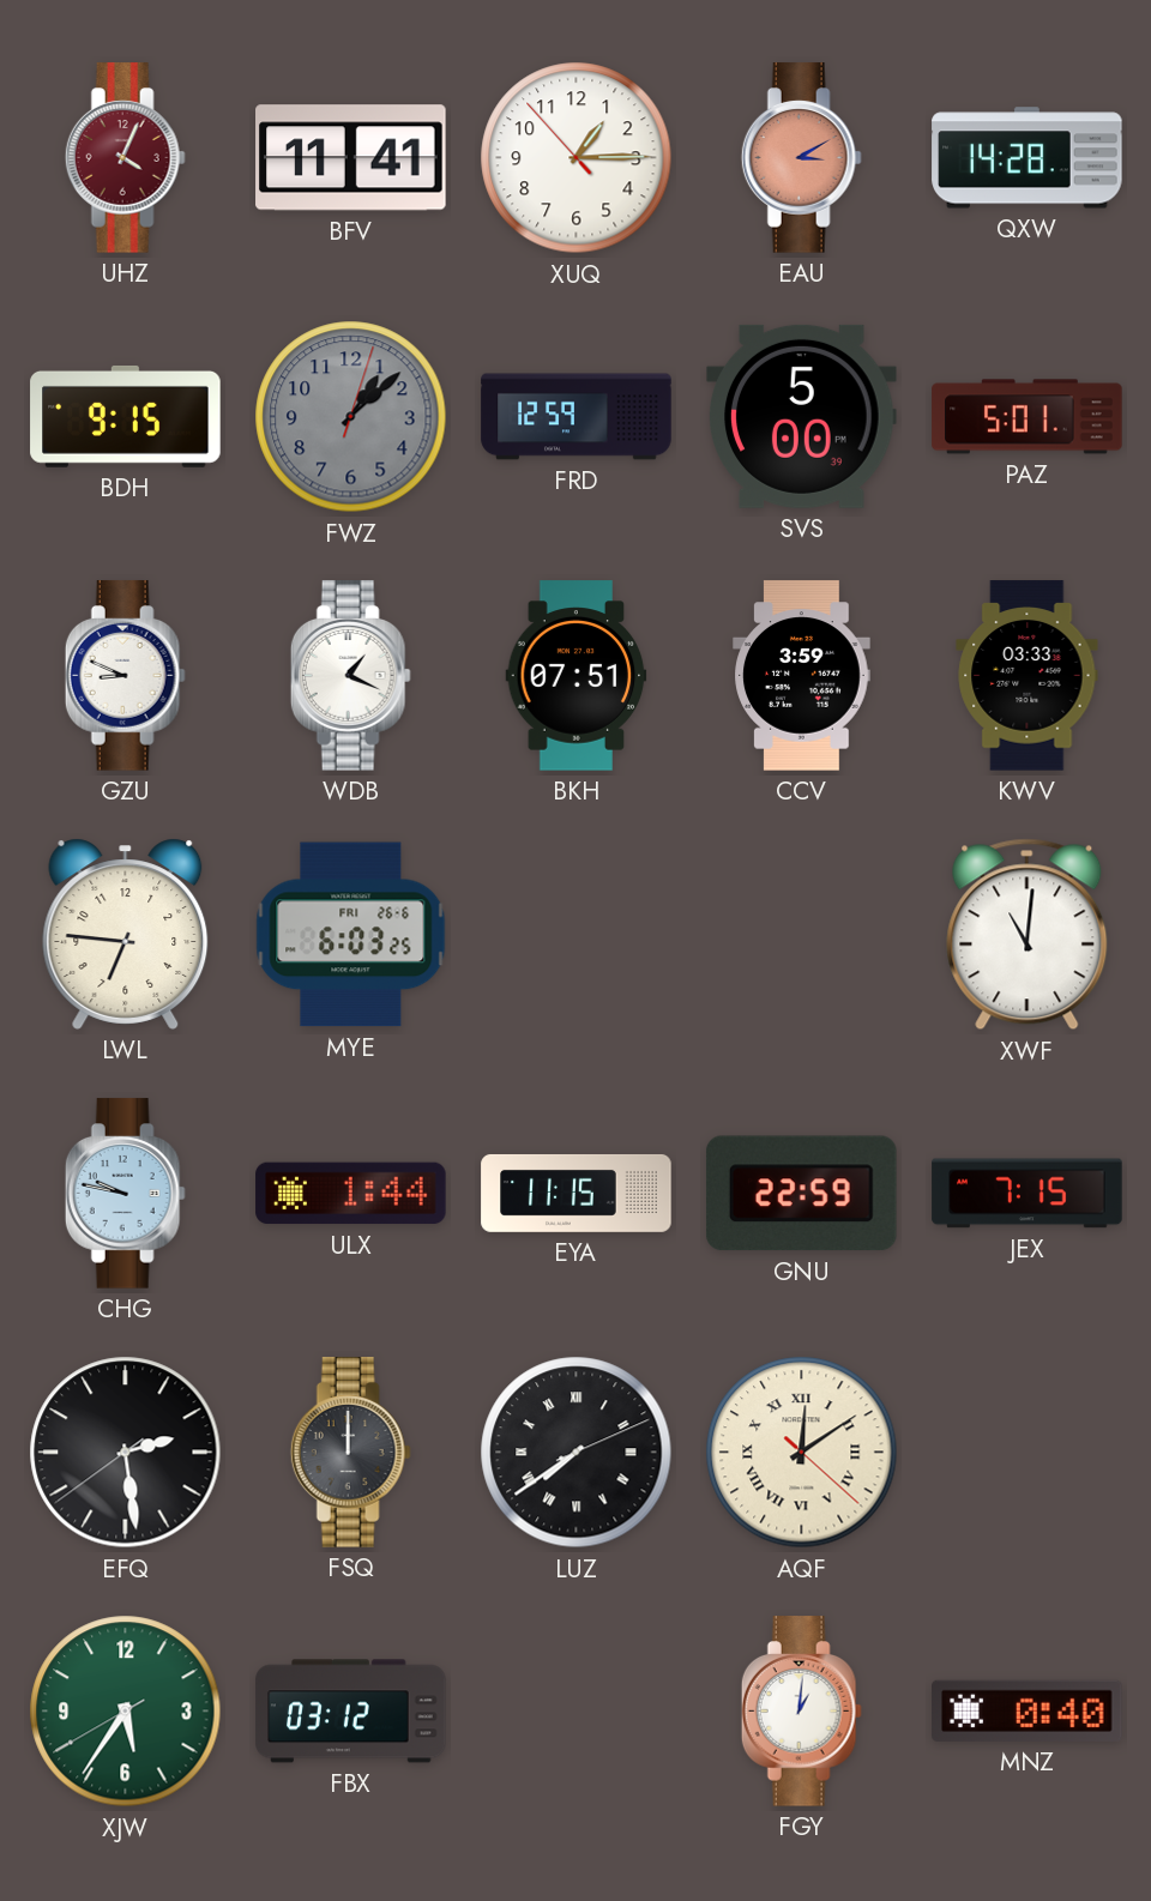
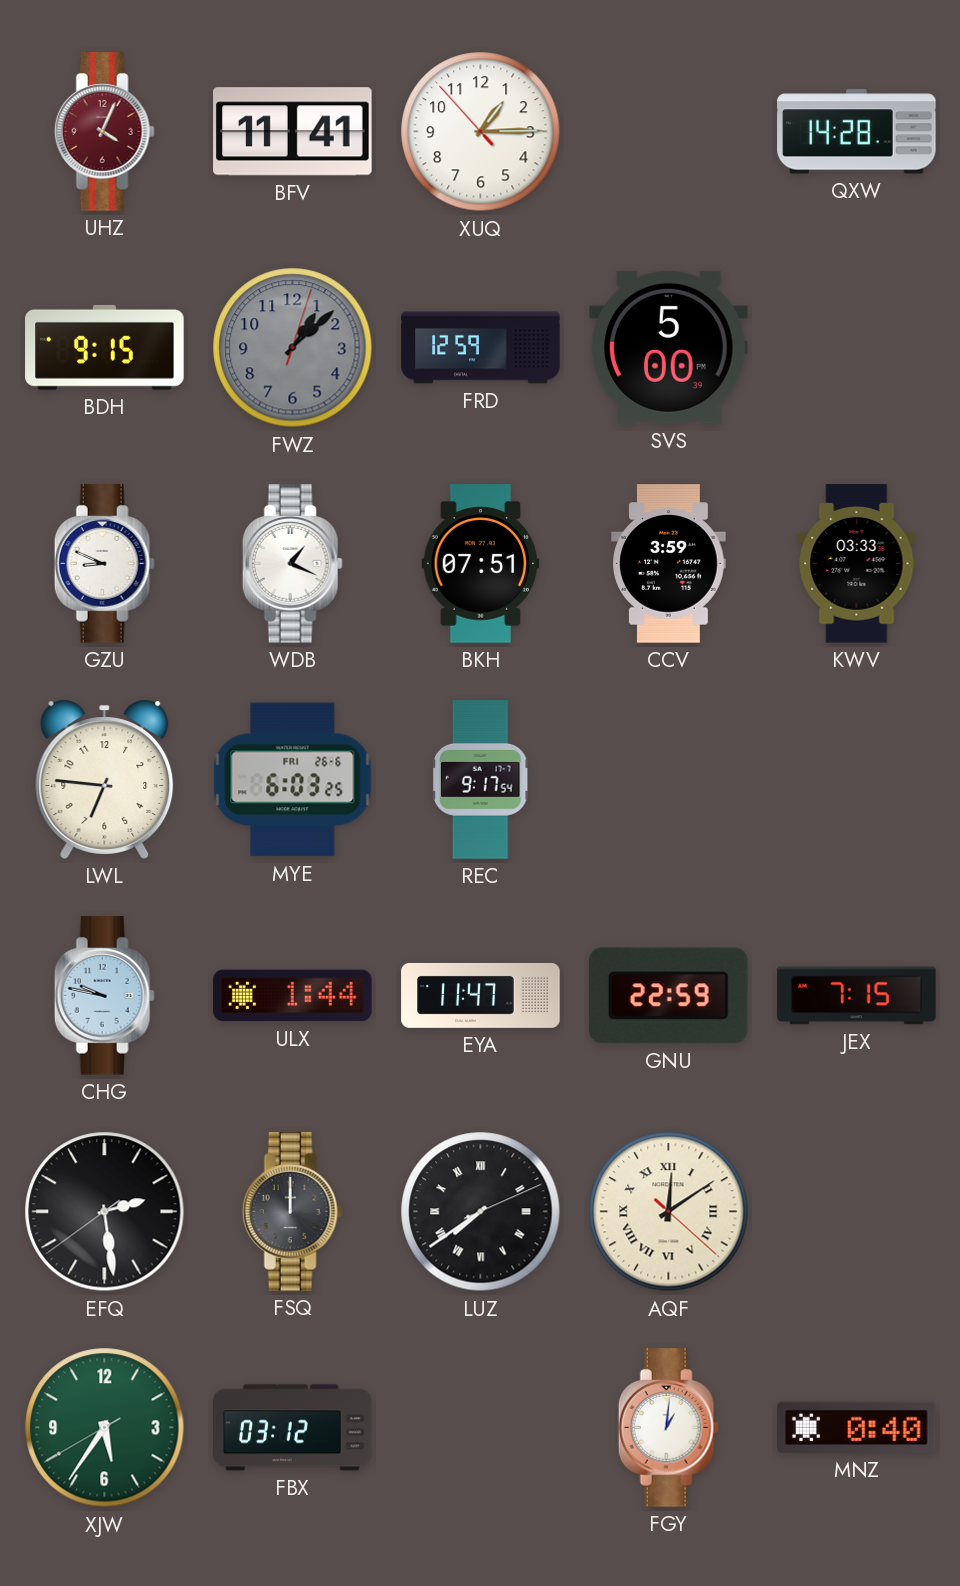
EAU: 3:10 -> none (801, 158)
PAZ: 5:01 -> none (1028, 417)
REC: none -> 9:17 (481, 780)
XWF: 11:01 -> none (1028, 935)
EYA: 11:15 -> 11:47 (481, 995)
